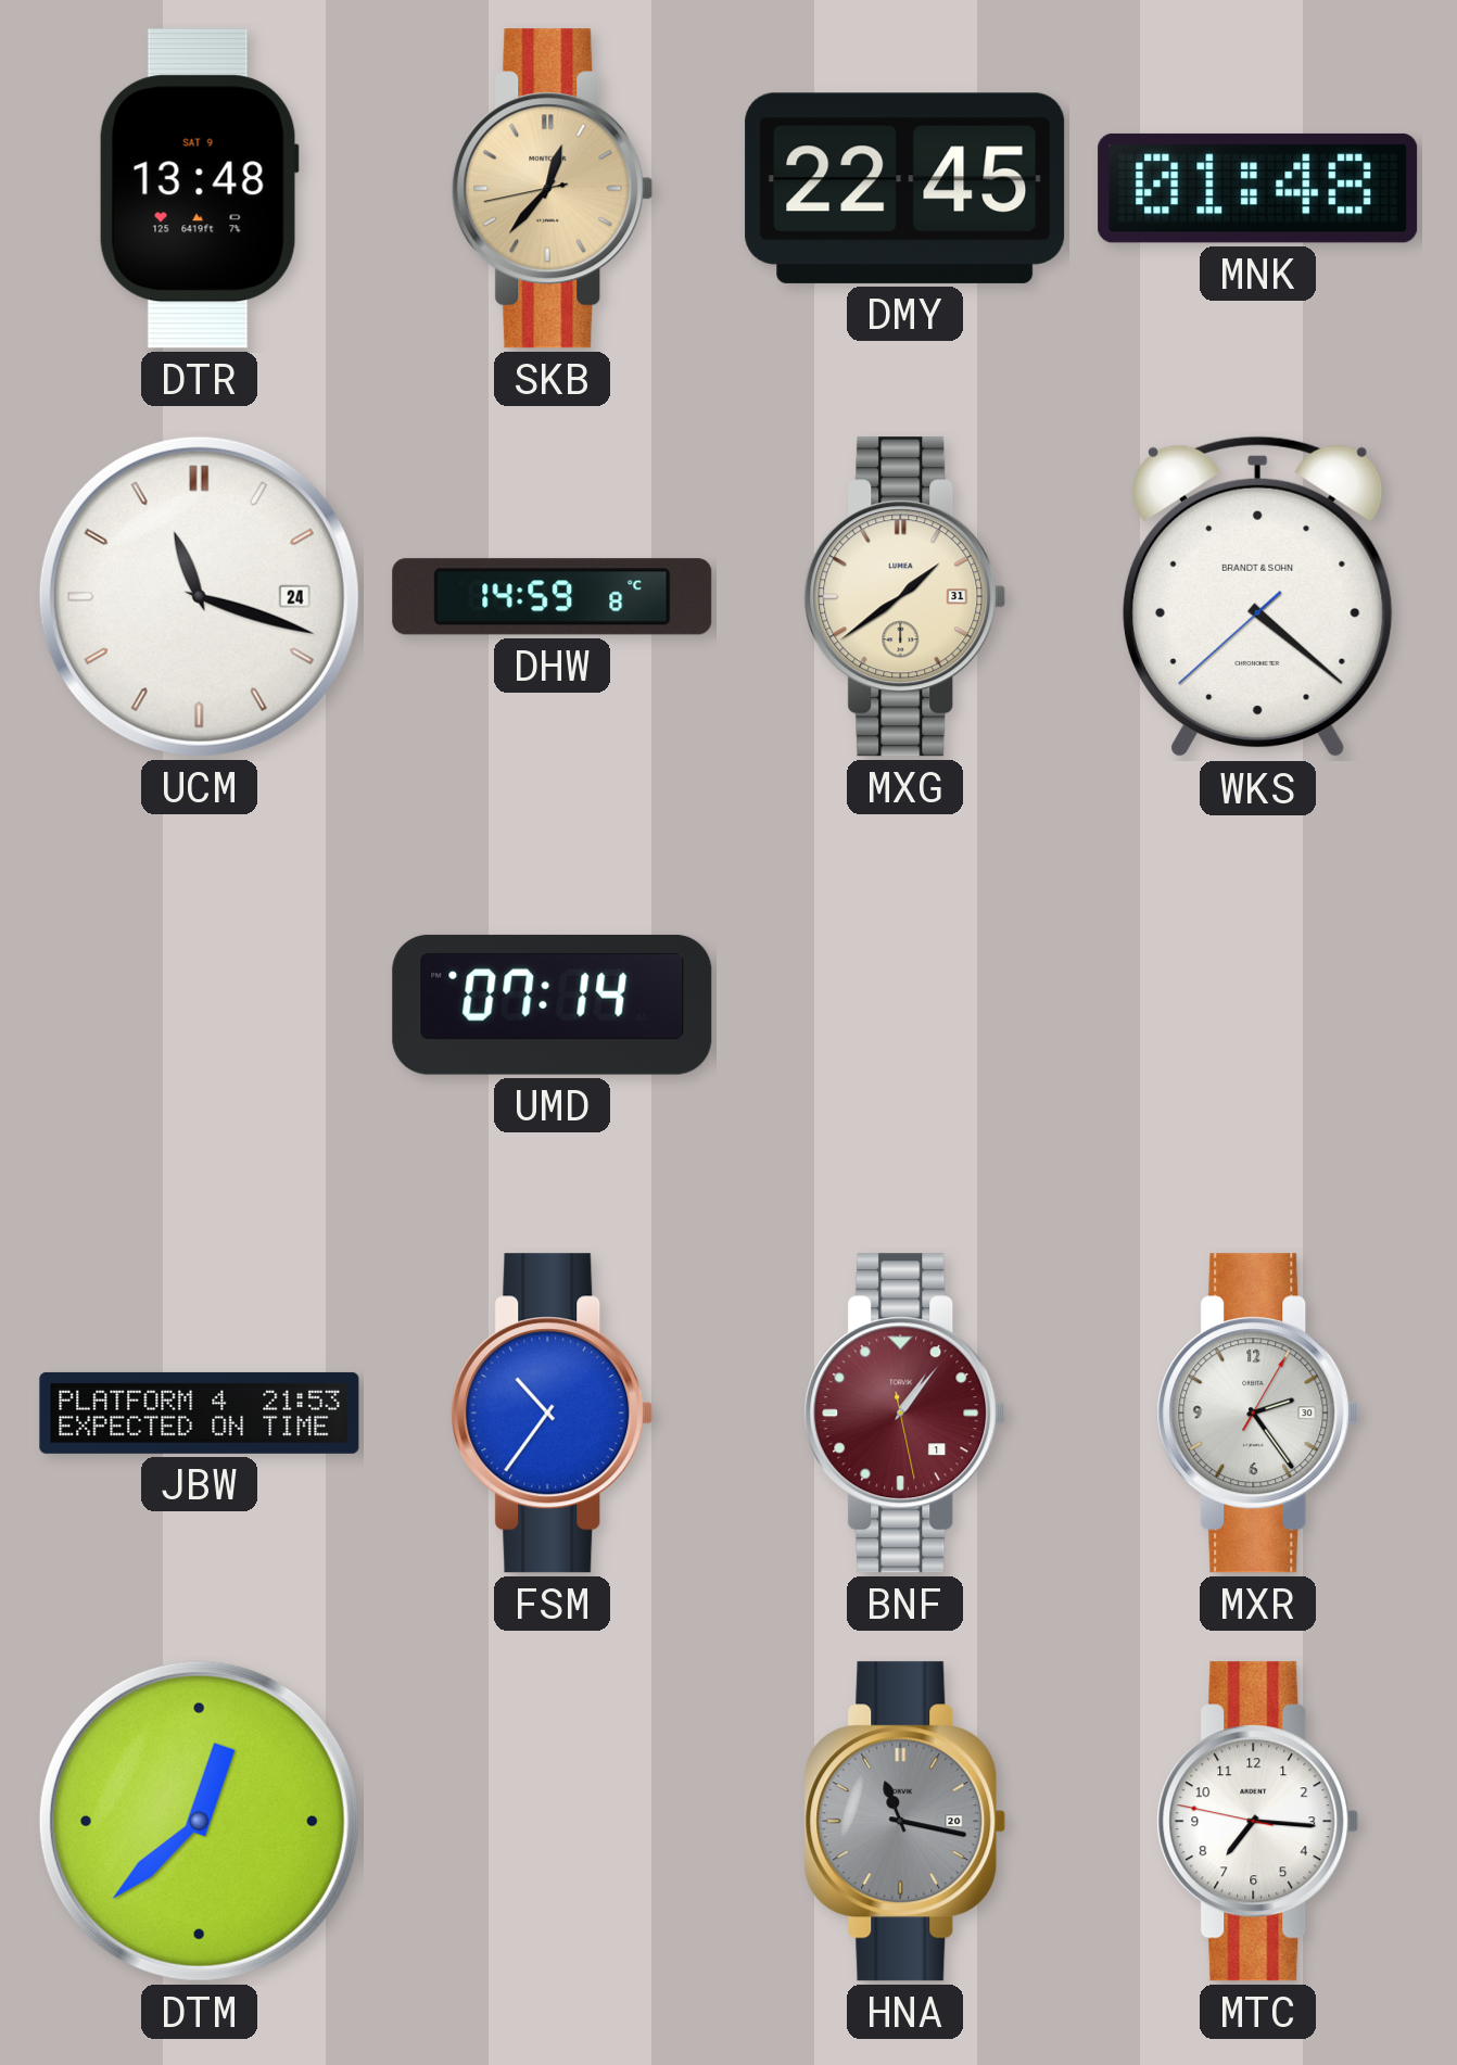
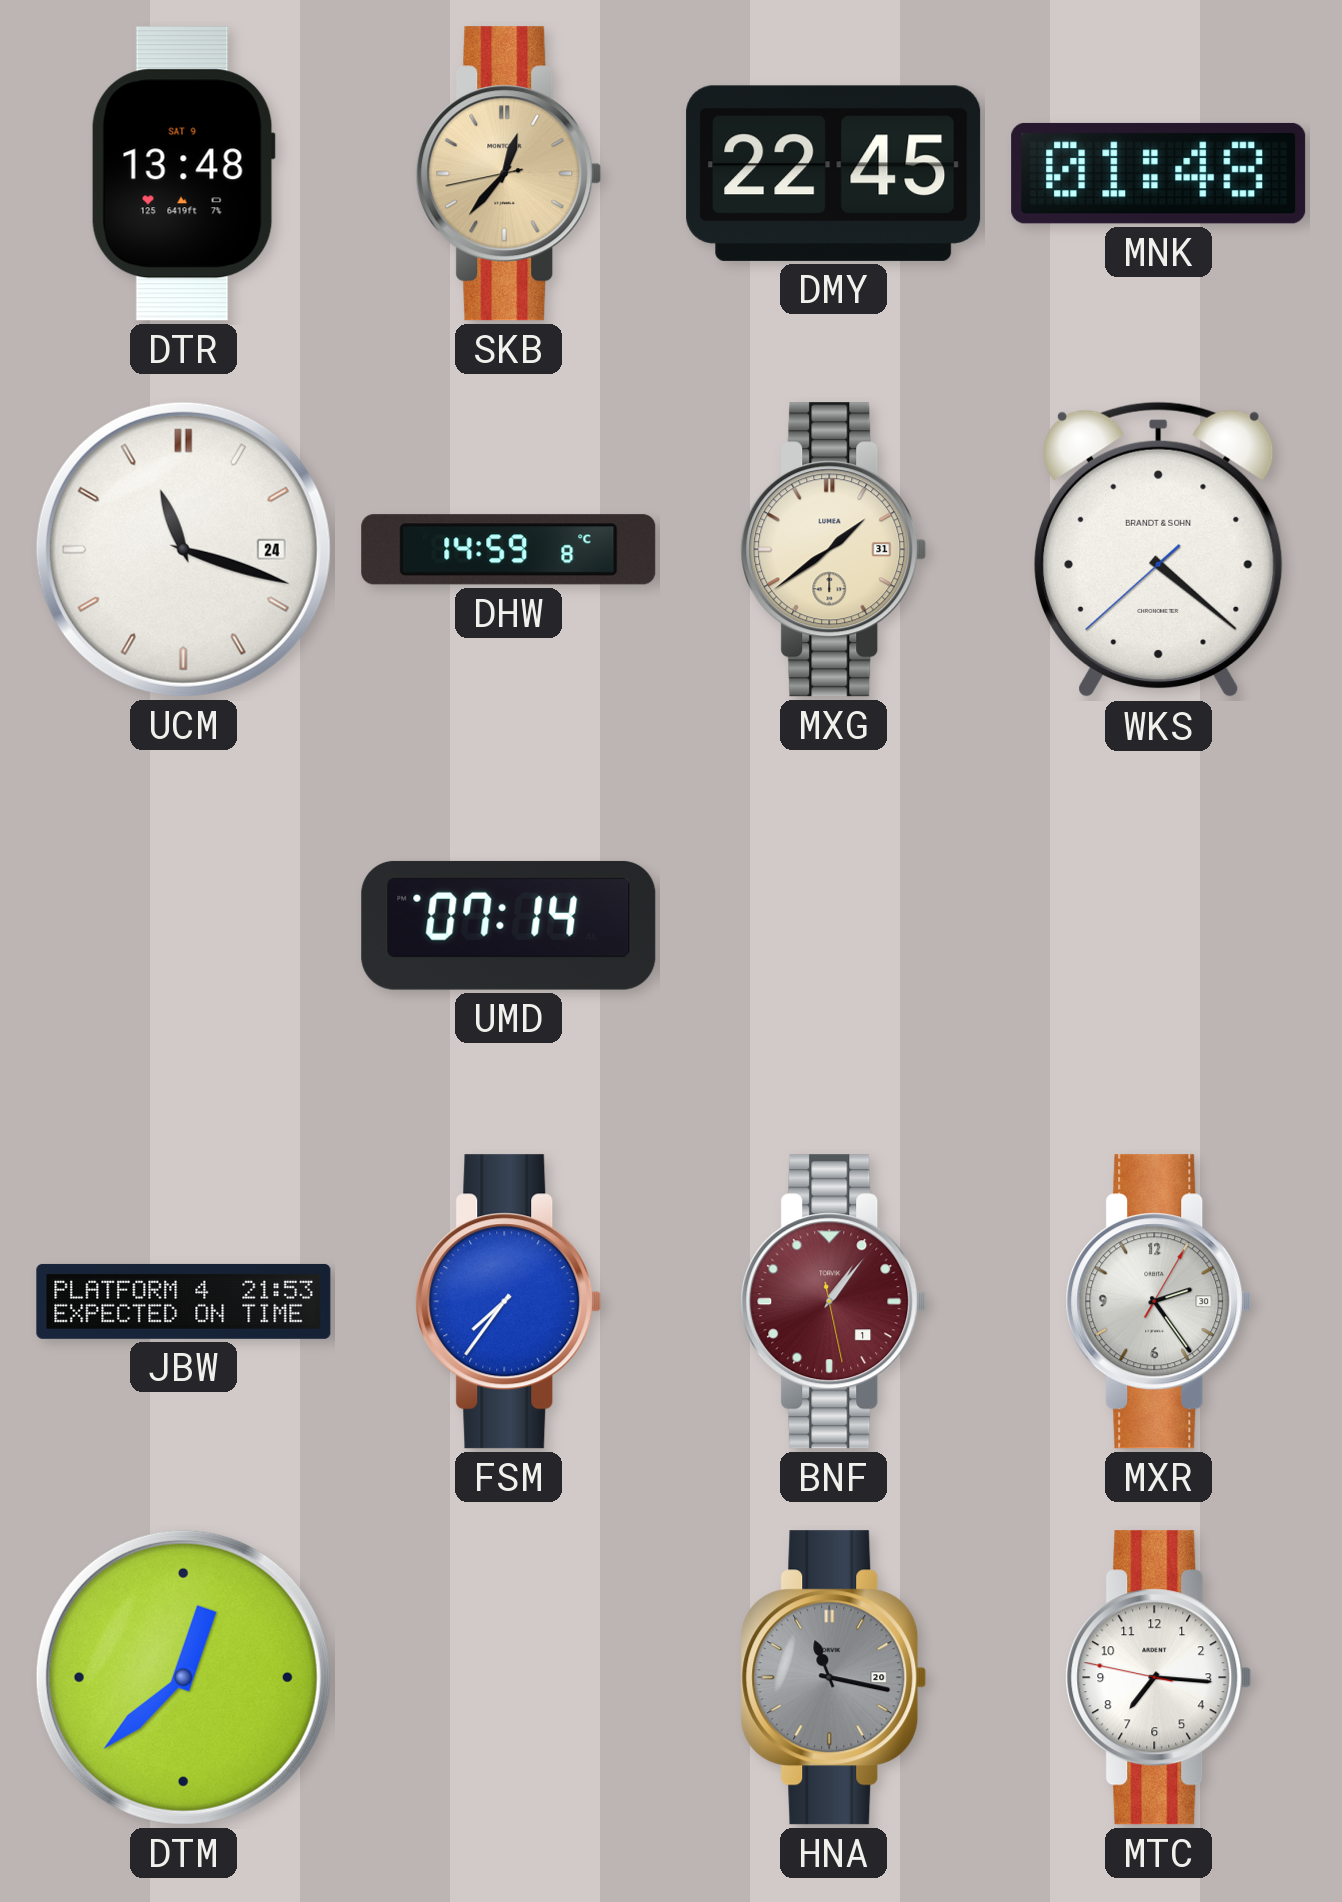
FSM: 10:36 -> 7:36 (509, 1302)
